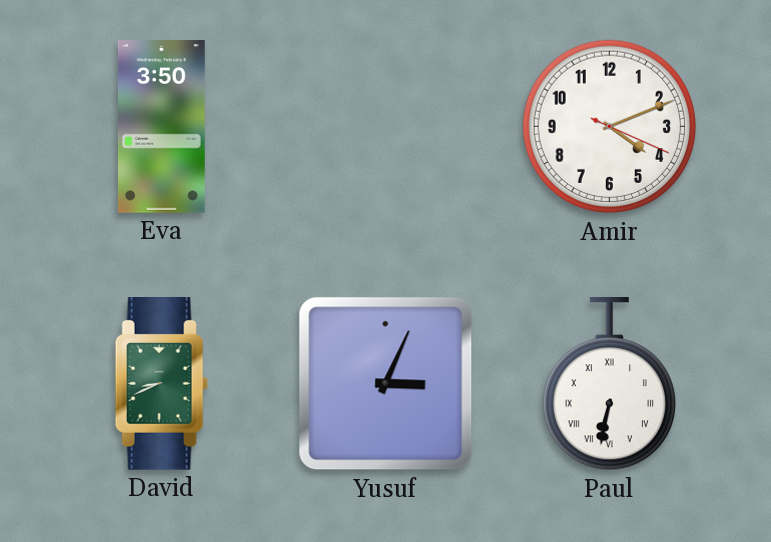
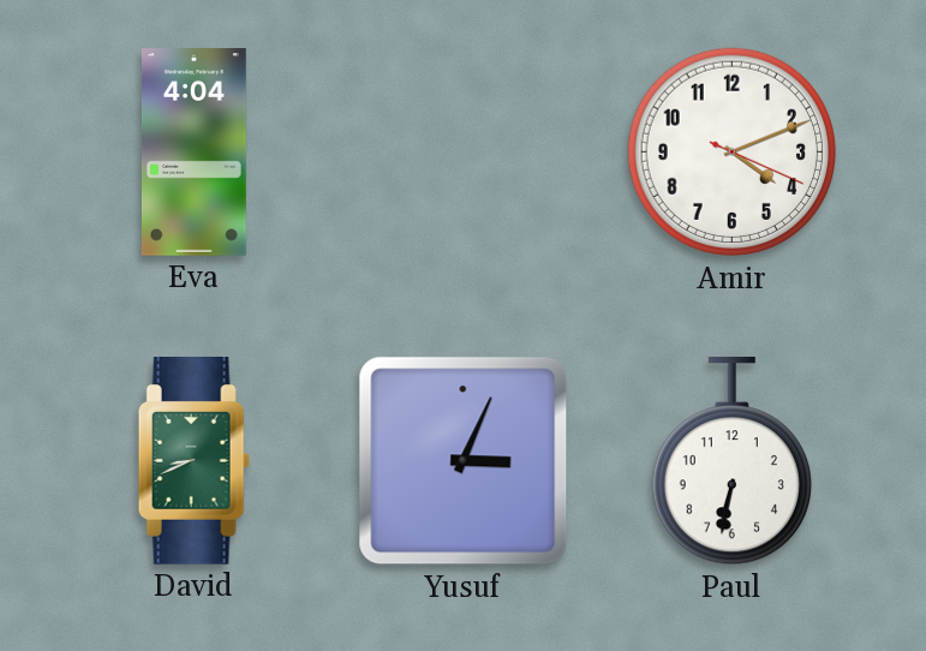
Eva: 3:50 -> 4:04 (193, 153)
Paul numerals: Roman -> Arabic (731, 462)
